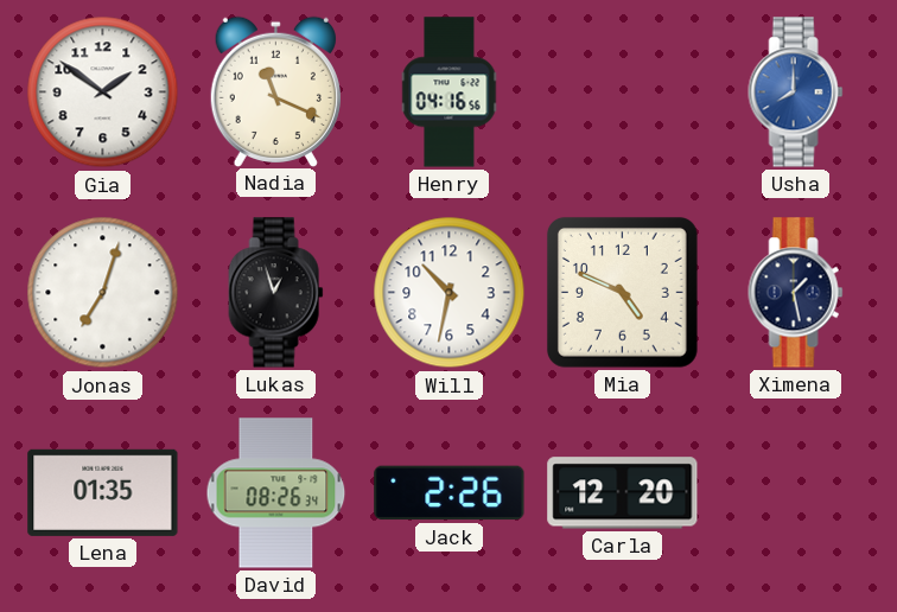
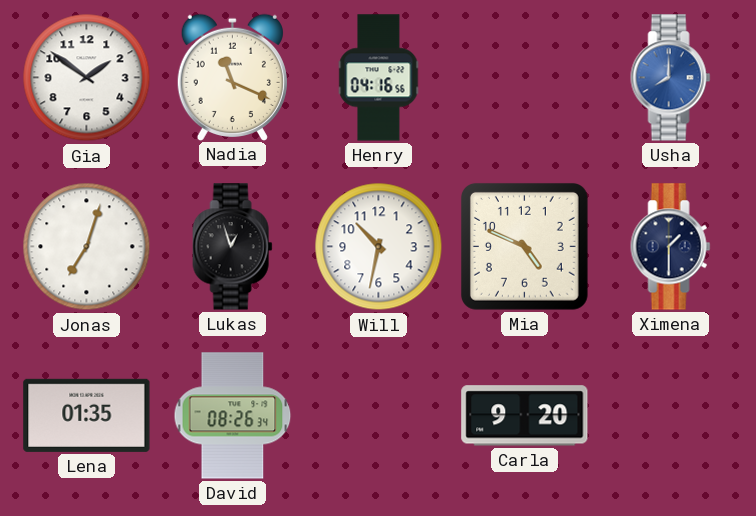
Ximena: 1:28 -> 1:30 (671, 247)
Jack: 2:26 -> none (450, 493)
Carla: 12:20 -> 9:20 (525, 416)
